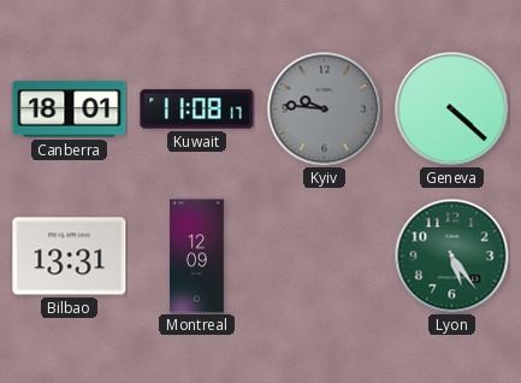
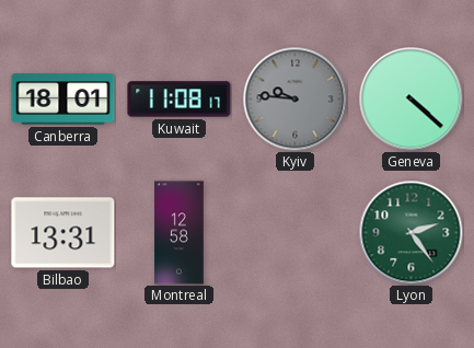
Montreal: 12:09 -> 12:58 (180, 233)
Lyon: 5:24 -> 2:24 (411, 232)
